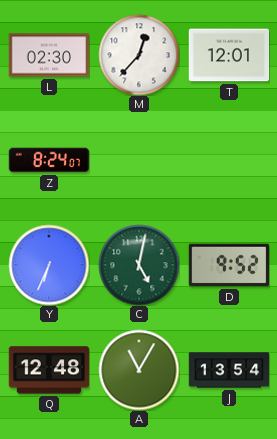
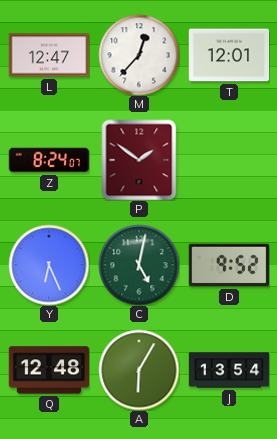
L: 02:30 -> 12:47 (49, 55)
P: none -> 1:51 (139, 160)
Y: 6:34 -> 6:26 (49, 265)
A: 11:05 -> 6:05 (139, 370)
